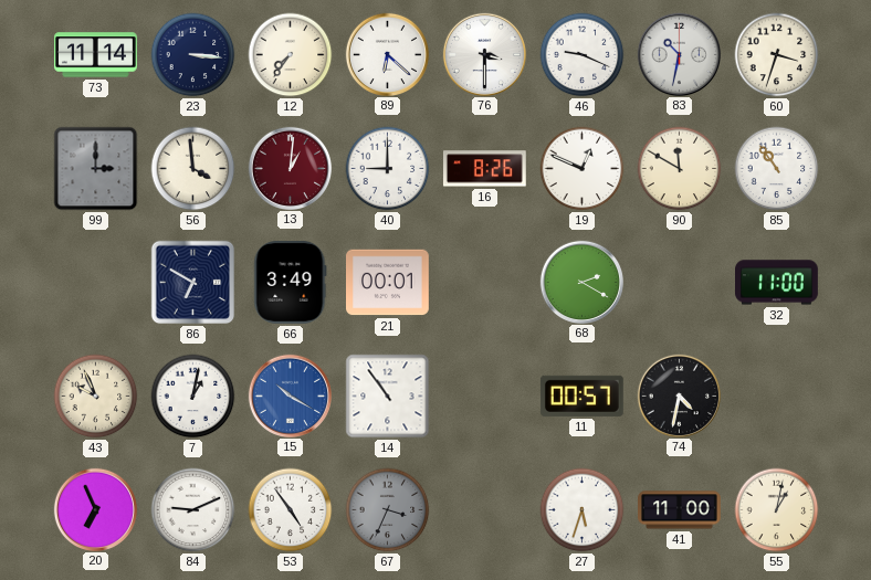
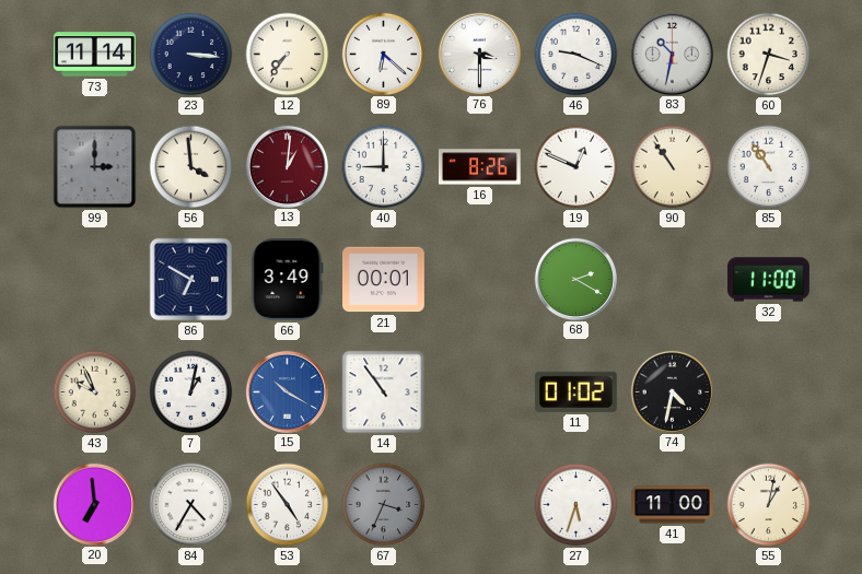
90: 11:50 -> 10:54 (673, 167)
11: 00:57 -> 01:02 (575, 391)
20: 6:56 -> 6:59 (94, 504)
84: 9:11 -> 4:35 (191, 505)
